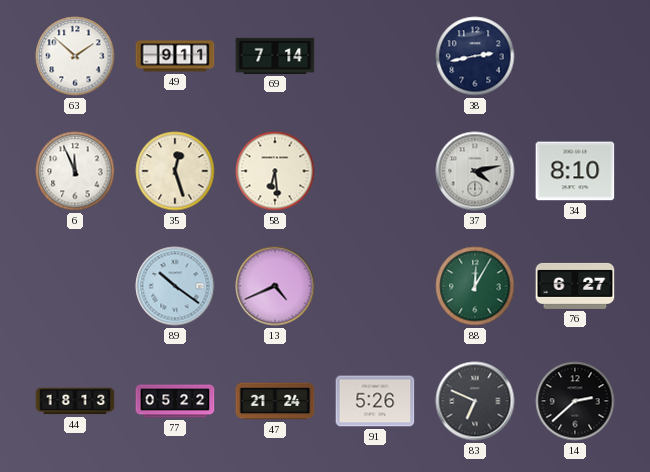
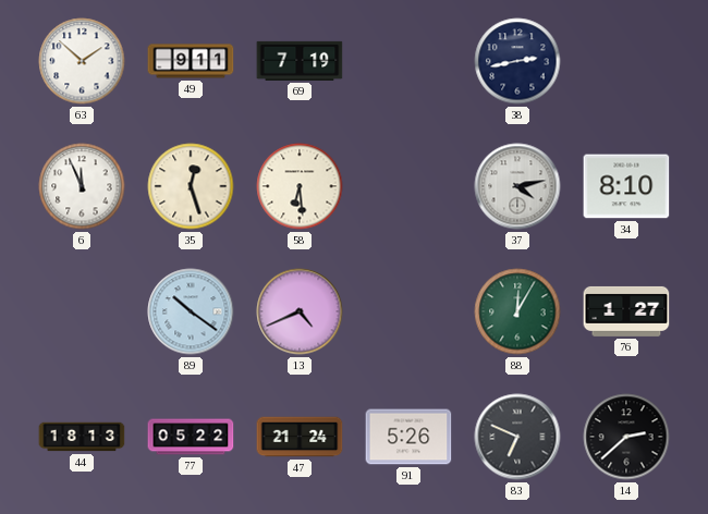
69: 7:14 -> 7:19 (300, 61)
76: 6:27 -> 1:27 (626, 311)
